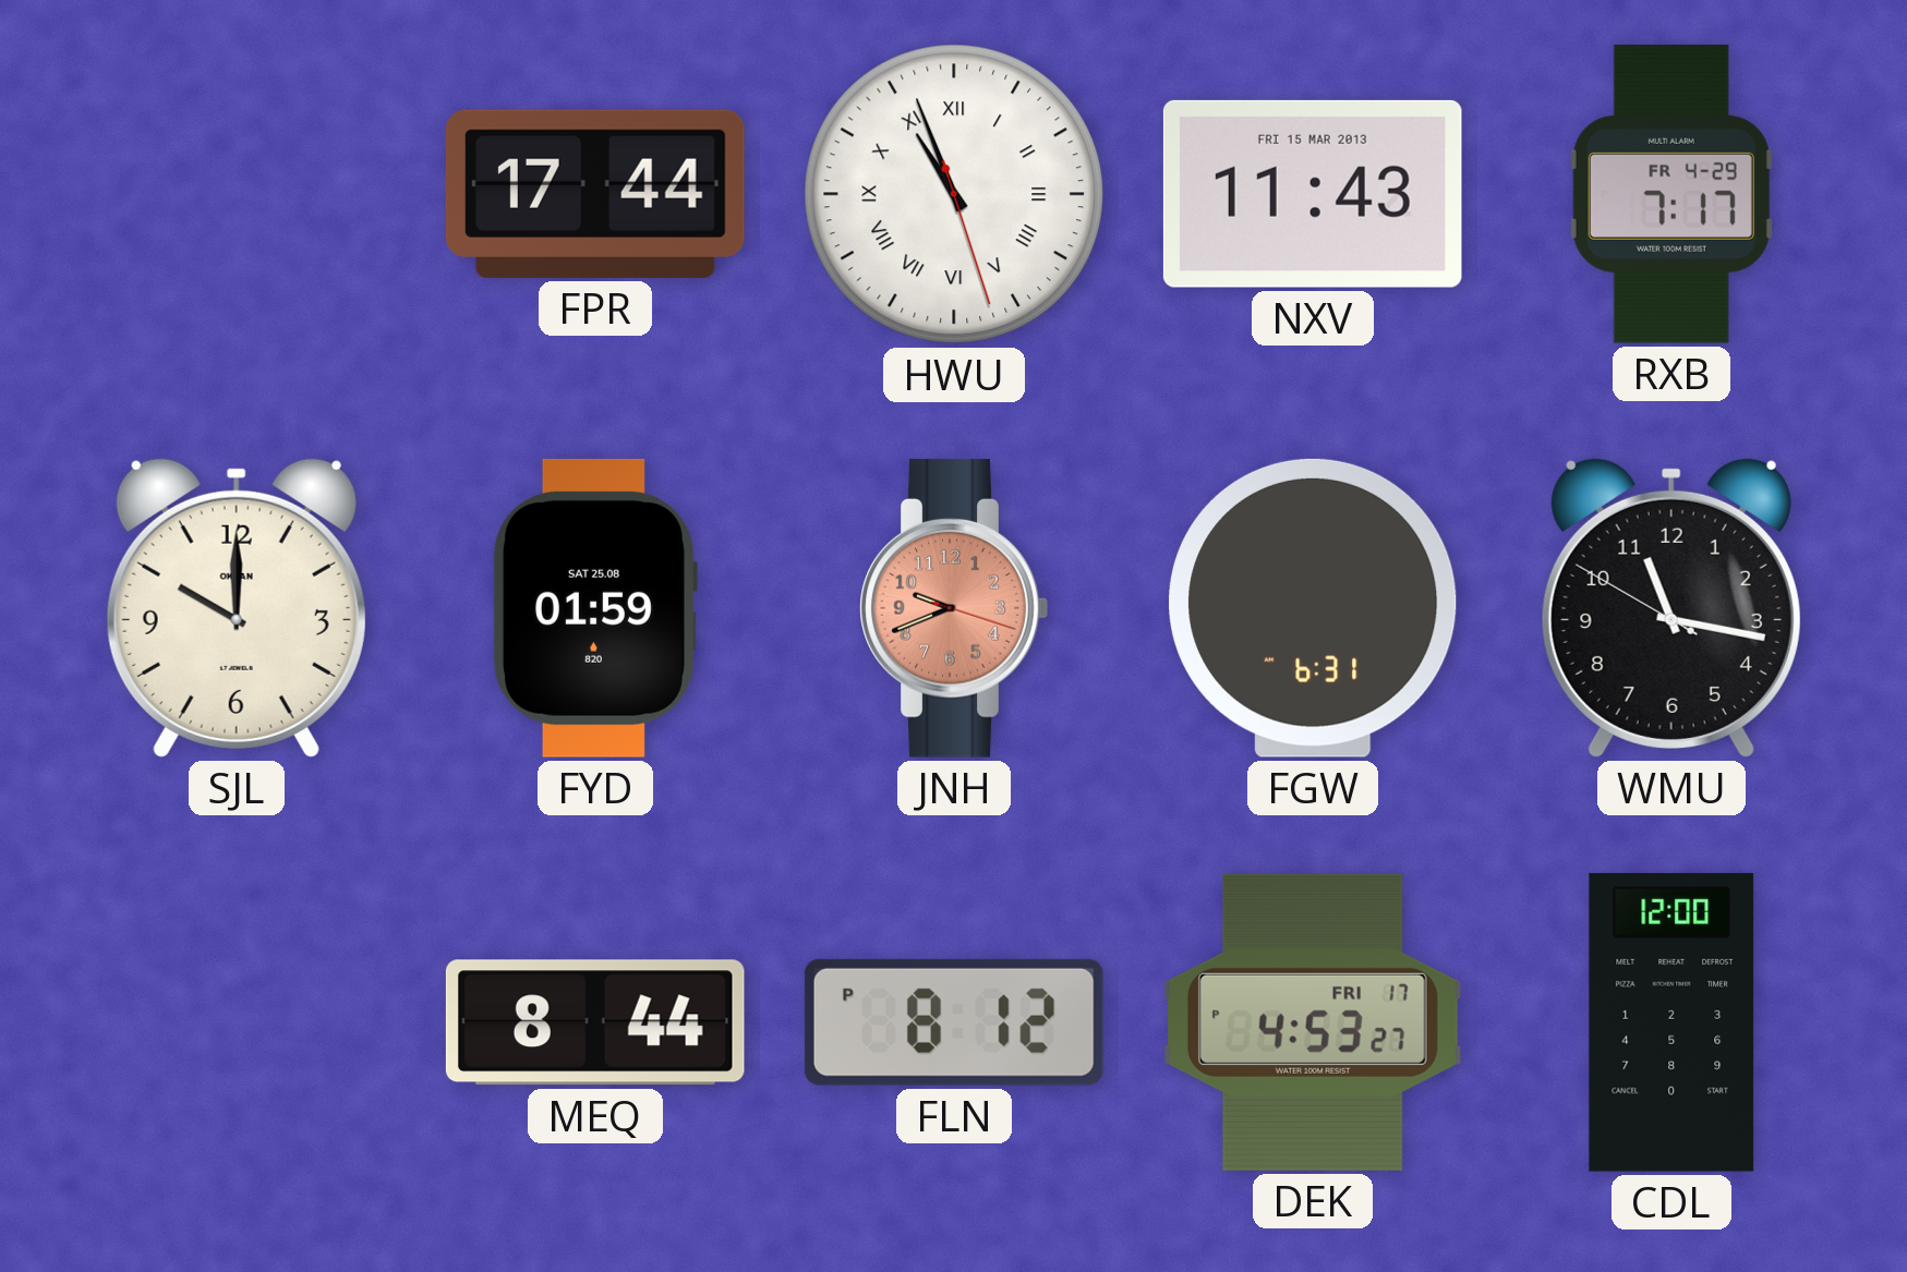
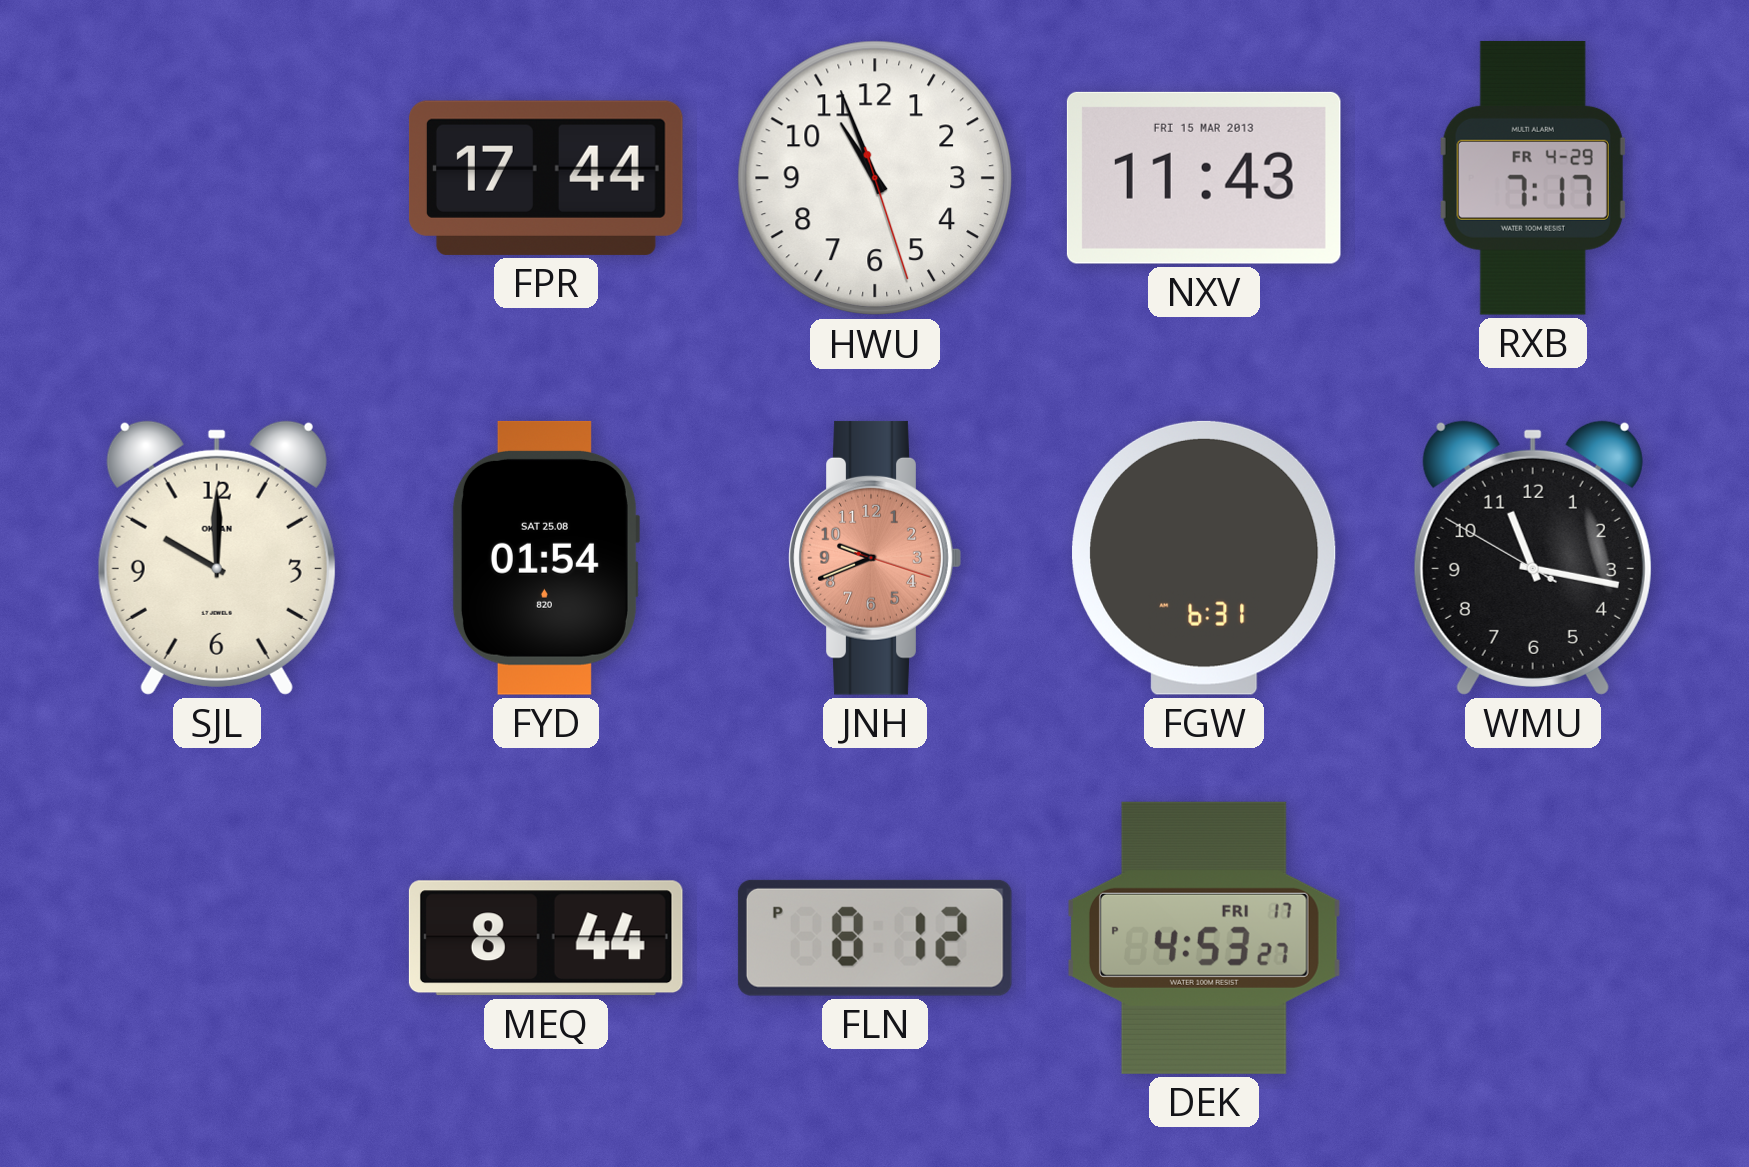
HWU numerals: Roman -> Arabic (875, 178)
FYD: 01:59 -> 01:54 (545, 558)
CDL: 12:00 -> none (1671, 1022)
